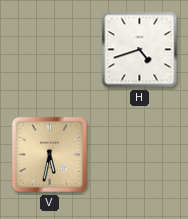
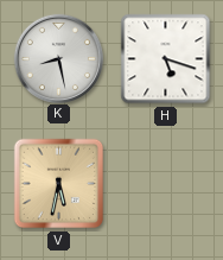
K: none -> 8:28 (58, 58)
H: 4:42 -> 5:18 (166, 59)
